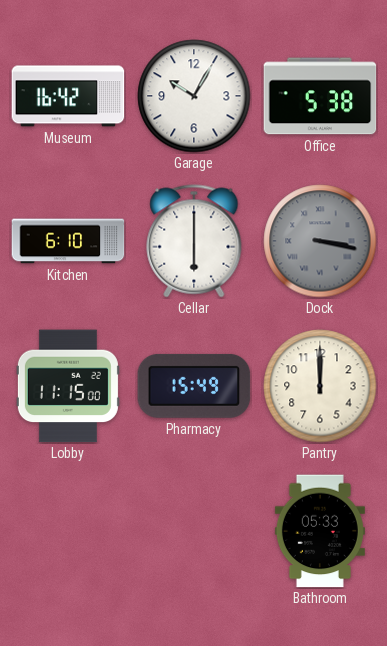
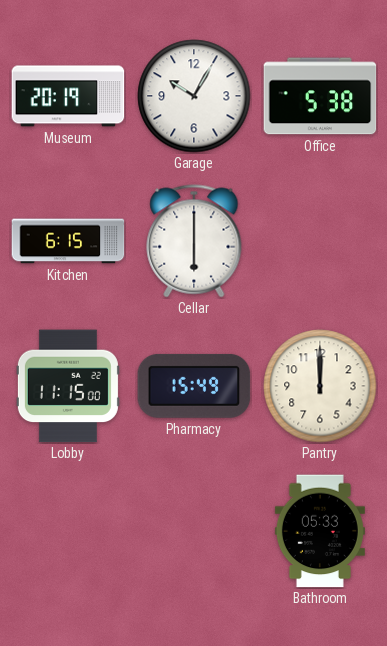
Museum: 16:42 -> 20:19 (68, 96)
Kitchen: 6:10 -> 6:15 (68, 241)
Dock: 3:17 -> none (320, 241)
